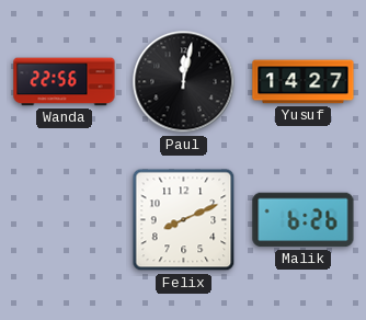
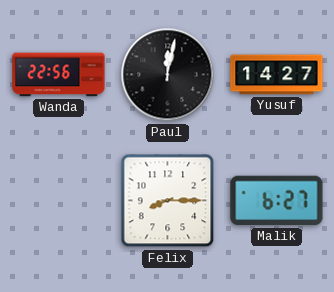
Felix: 8:11 -> 8:15 (168, 201)
Malik: 6:26 -> 6:27 (277, 201)
